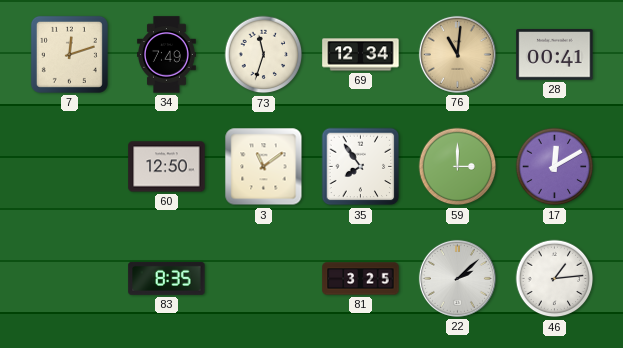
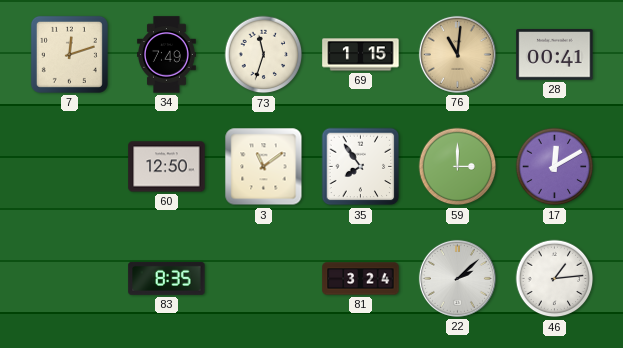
69: 12:34 -> 1:15 (361, 55)
81: 3:25 -> 3:24 (361, 279)
